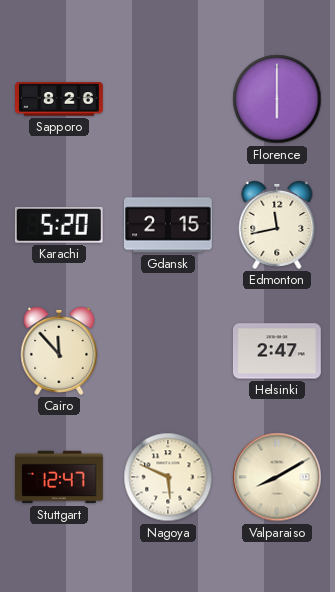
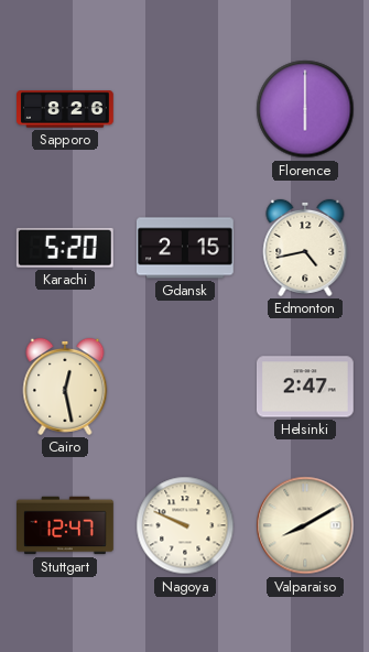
Edmonton: 11:43 -> 4:43 (305, 248)
Cairo: 11:53 -> 12:28 (65, 387)
Nagoya: 5:49 -> 9:49 (185, 525)
